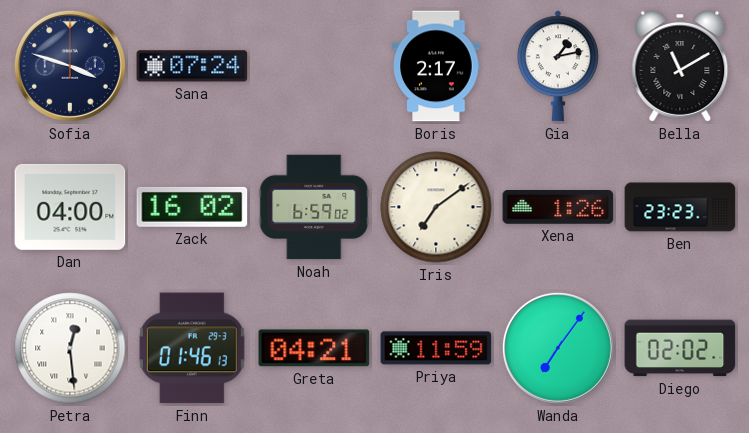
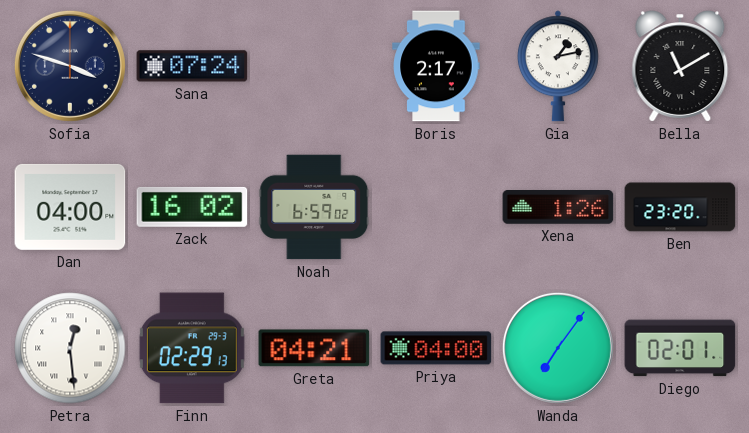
Iris: 7:09 -> none (436, 207)
Ben: 23:23 -> 23:20 (680, 207)
Finn: 01:46 -> 02:29 (192, 348)
Priya: 11:59 -> 04:00 (436, 348)
Diego: 02:02 -> 02:01 (680, 348)
